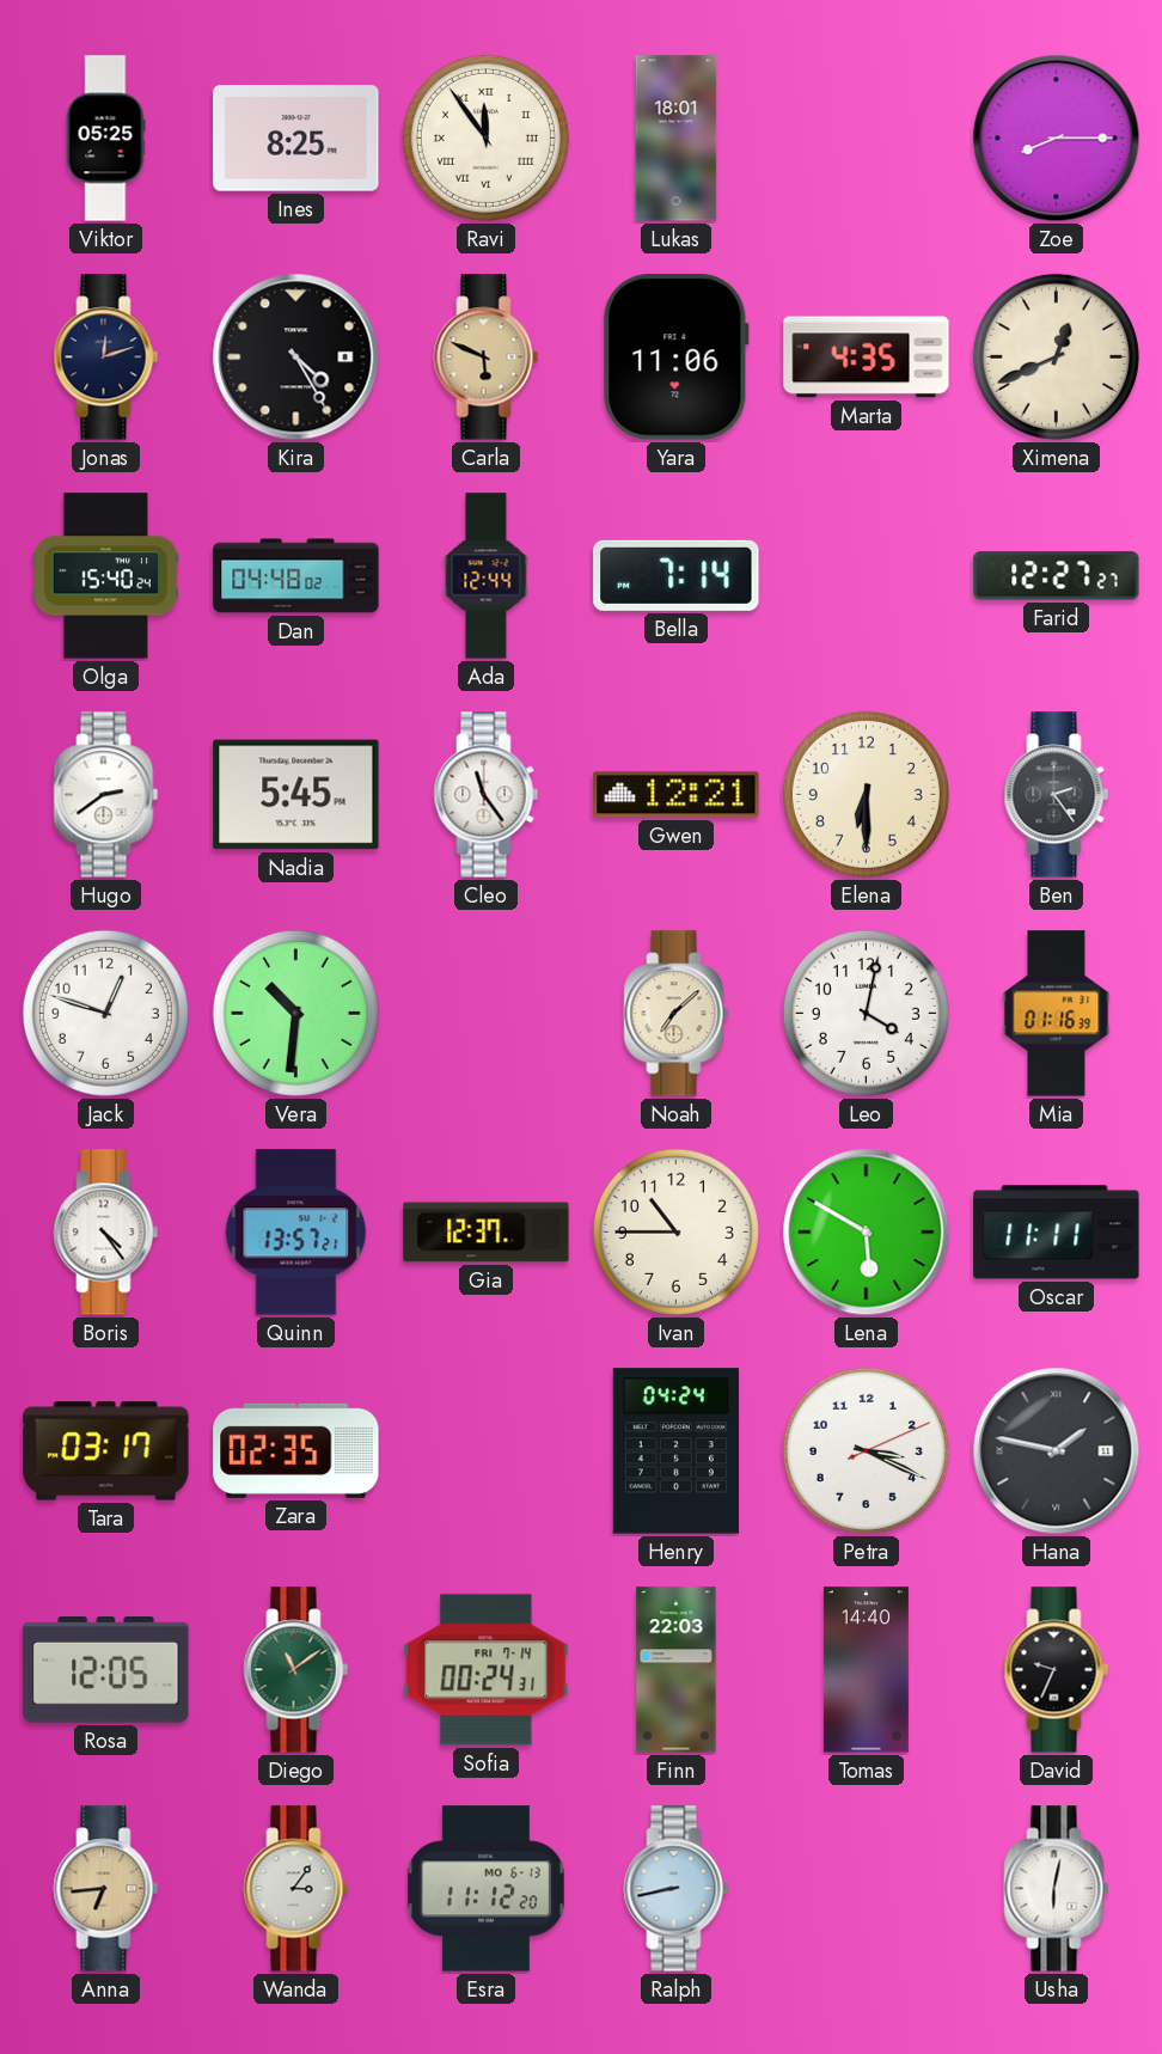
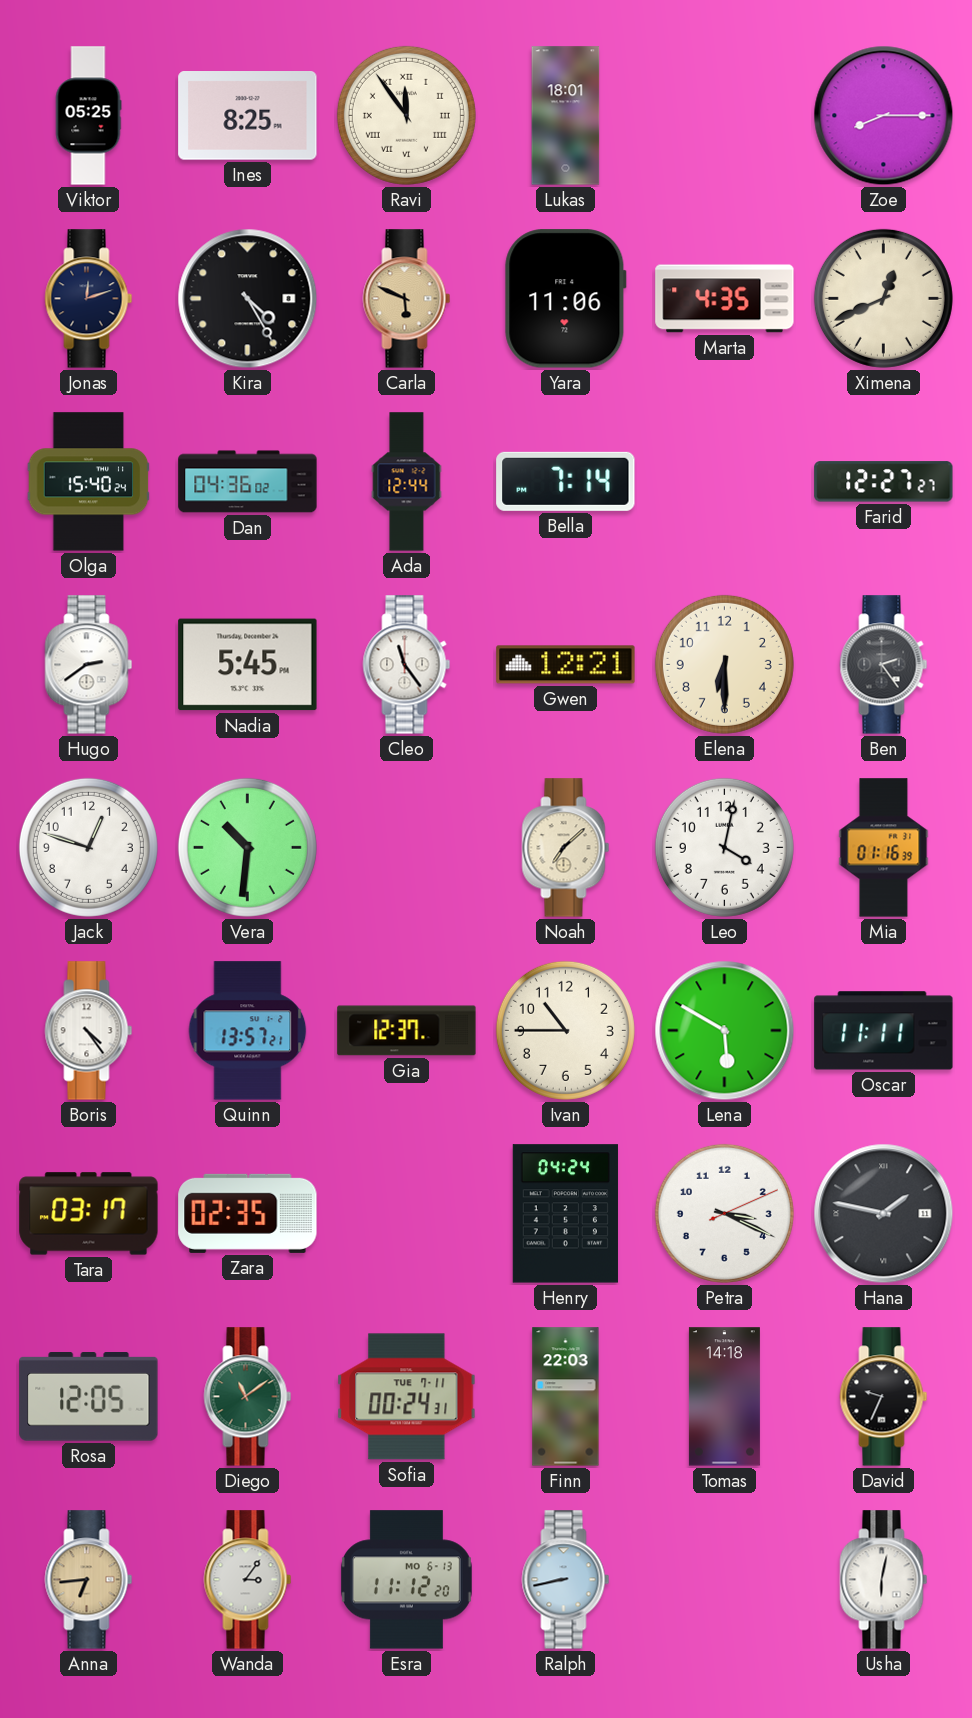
Dan: 04:48 -> 04:36 (248, 482)
Sofia date: FRI 7-14 -> TUE 7-11 (407, 1397)
Tomas: 14:40 -> 14:18 (724, 1397)
